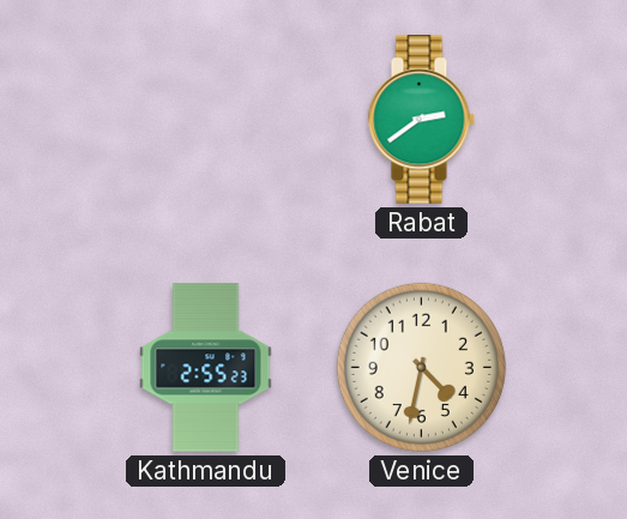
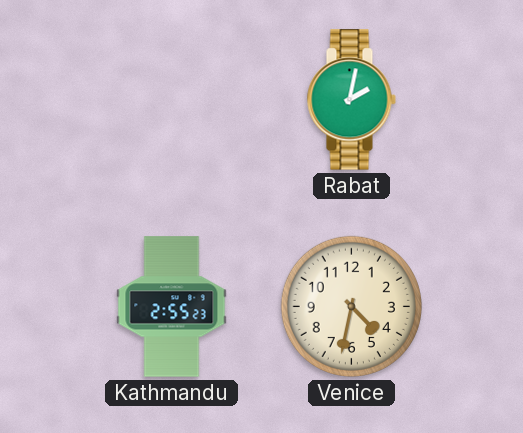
Rabat: 2:39 -> 2:02 (351, 100)
